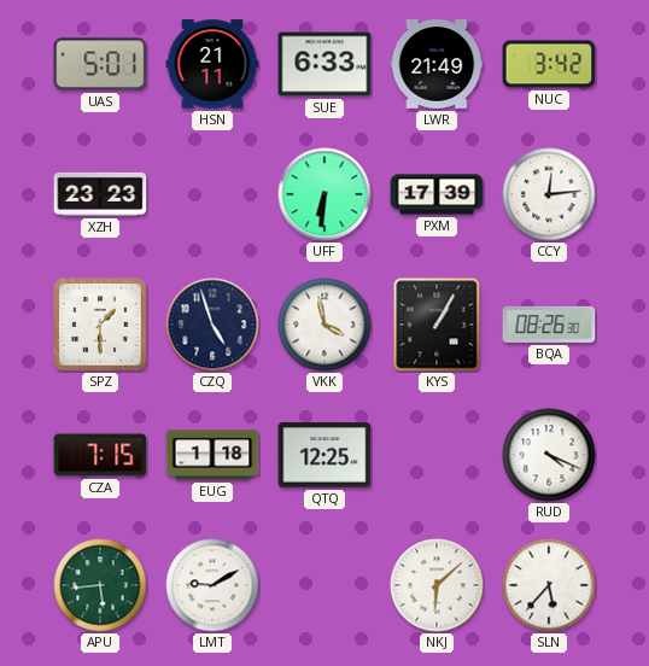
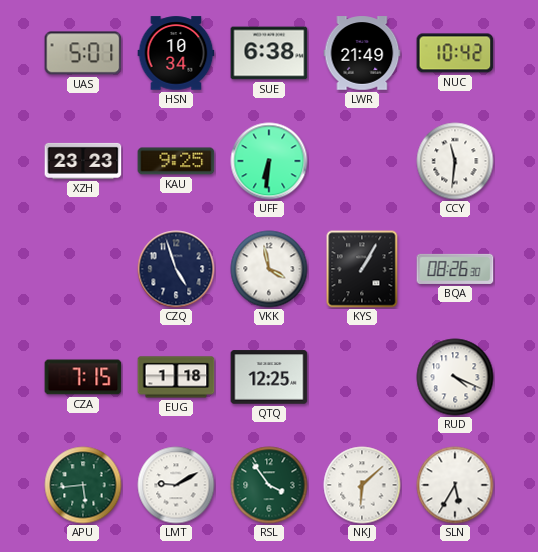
HSN: 21:11 -> 10:34 (176, 53)
SUE: 6:33 -> 6:38 (269, 53)
NUC: 3:42 -> 10:42 (455, 53)
KAU: none -> 9:25 (176, 161)
PXM: 17:39 -> none (437, 194)
CCY: 12:14 -> 11:31 (455, 161)
SPZ: 1:30 -> none (100, 325)
RSL: none -> 3:54 (269, 485)
SLN: 5:37 -> 5:35 (455, 485)
